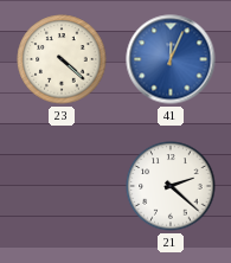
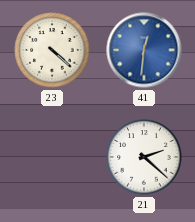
41: 12:04 -> 12:31 (144, 50)
